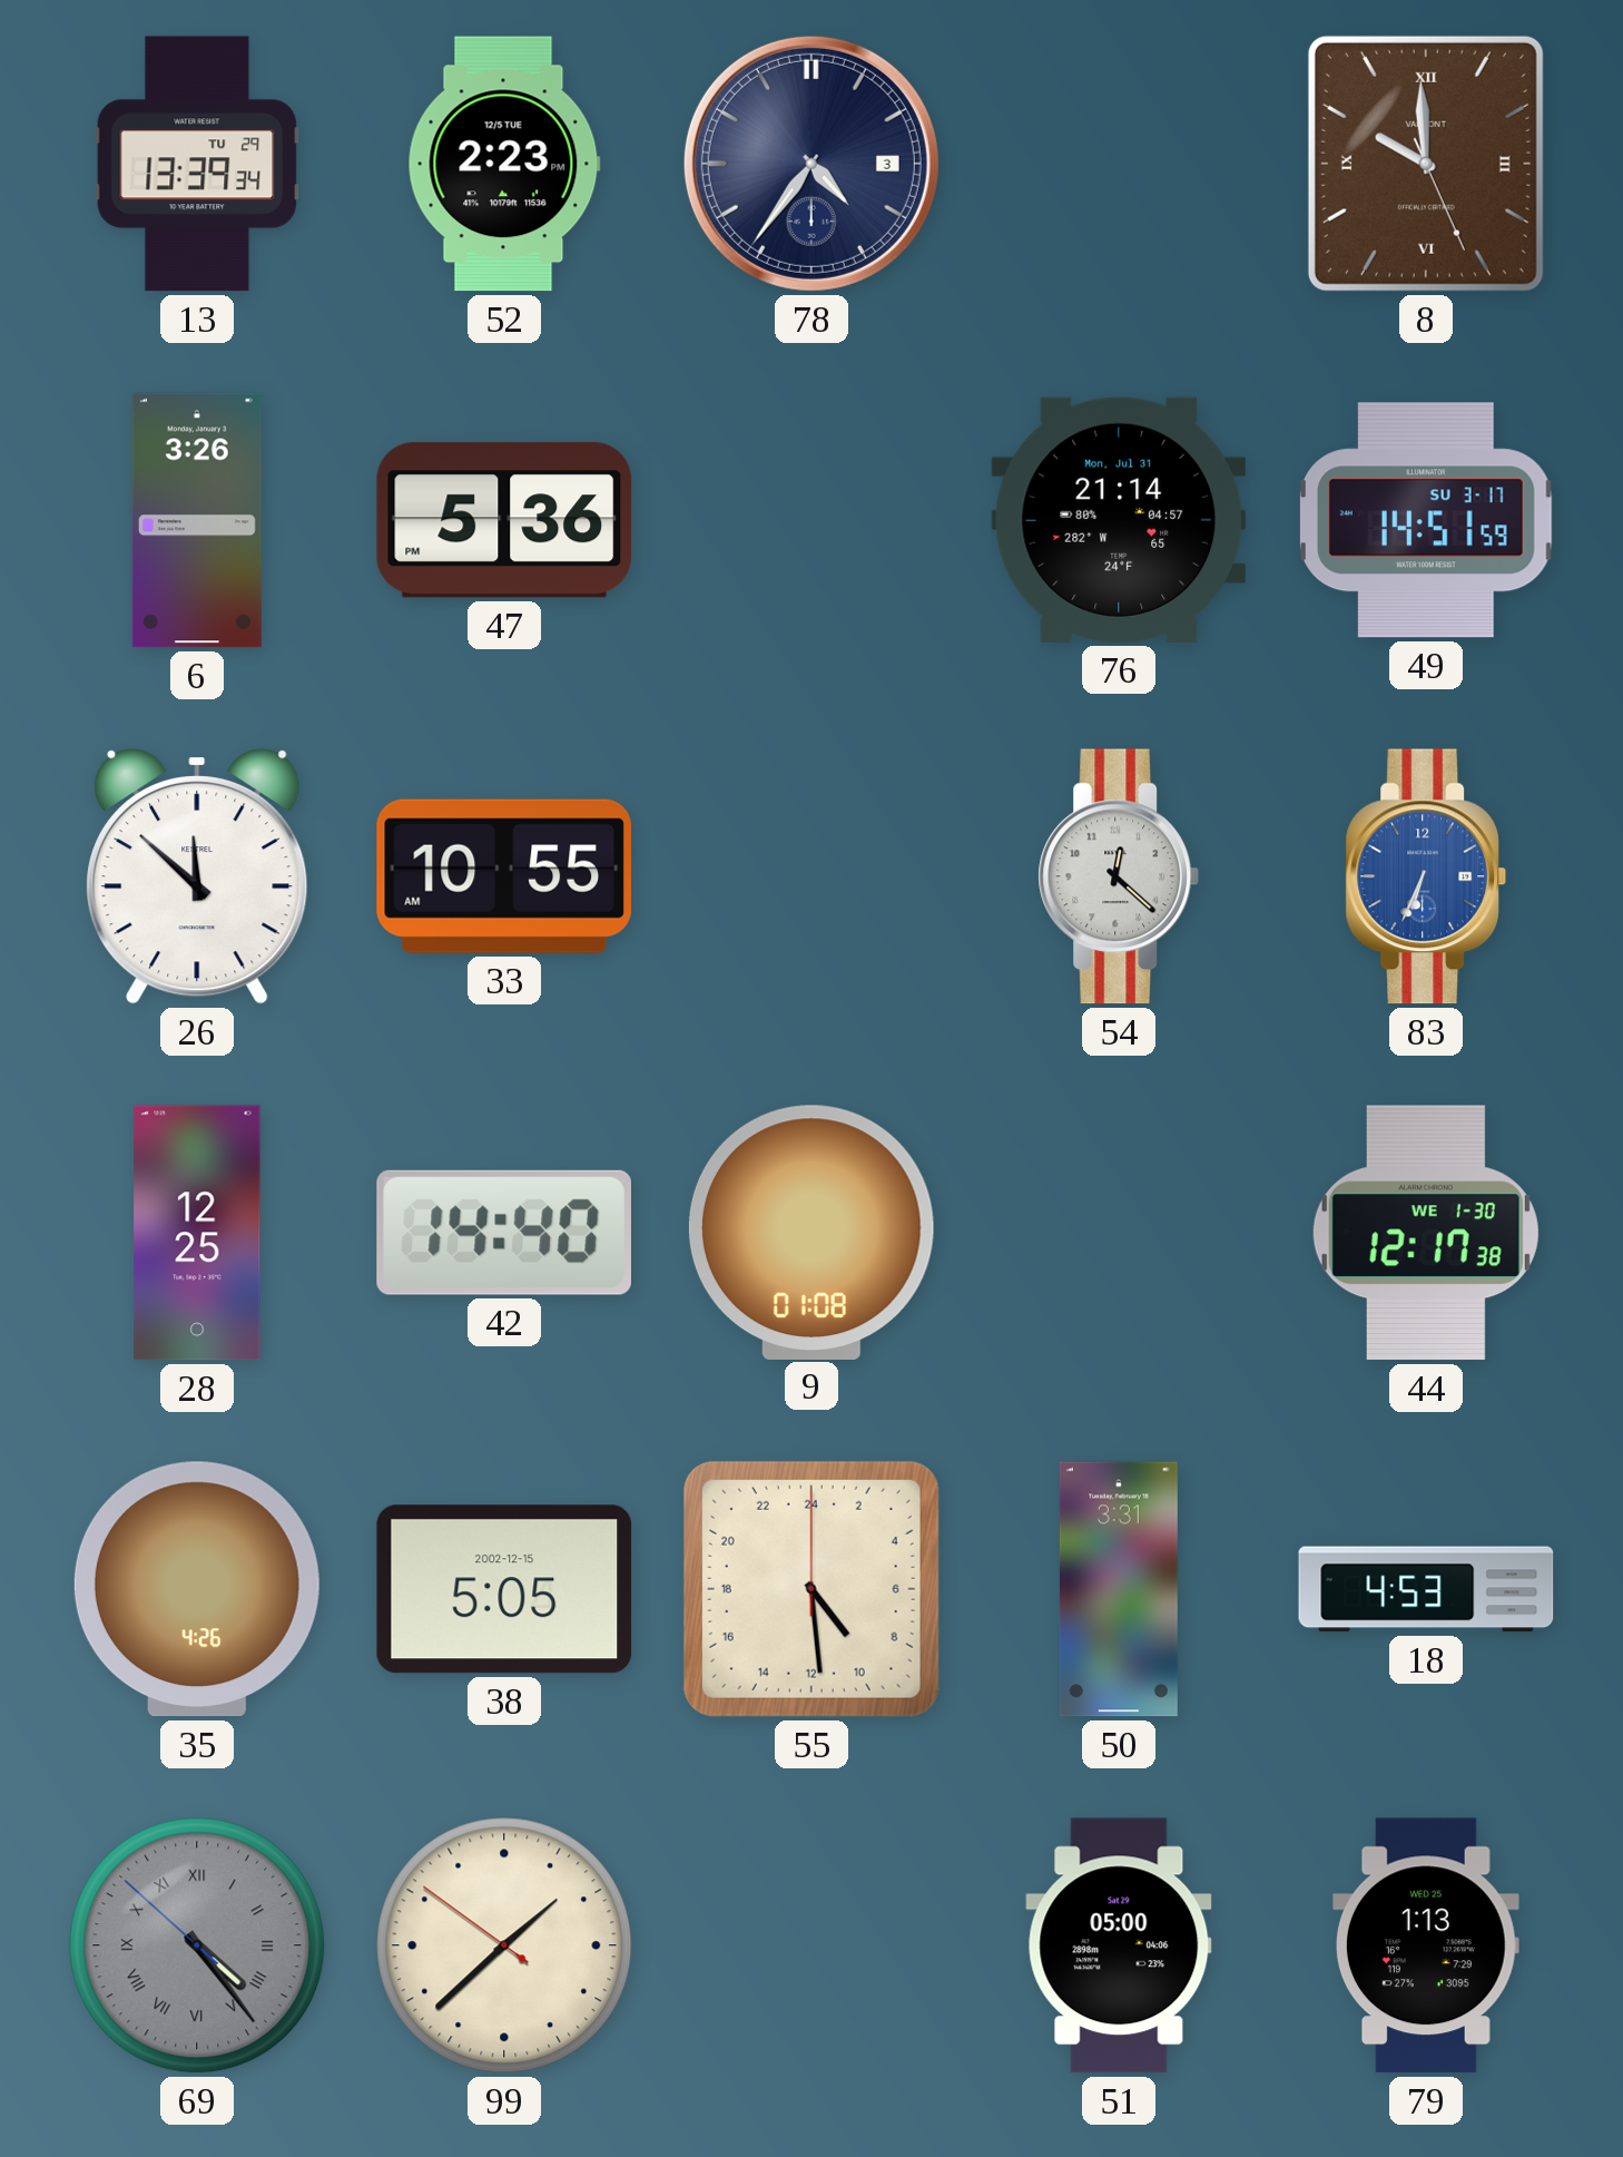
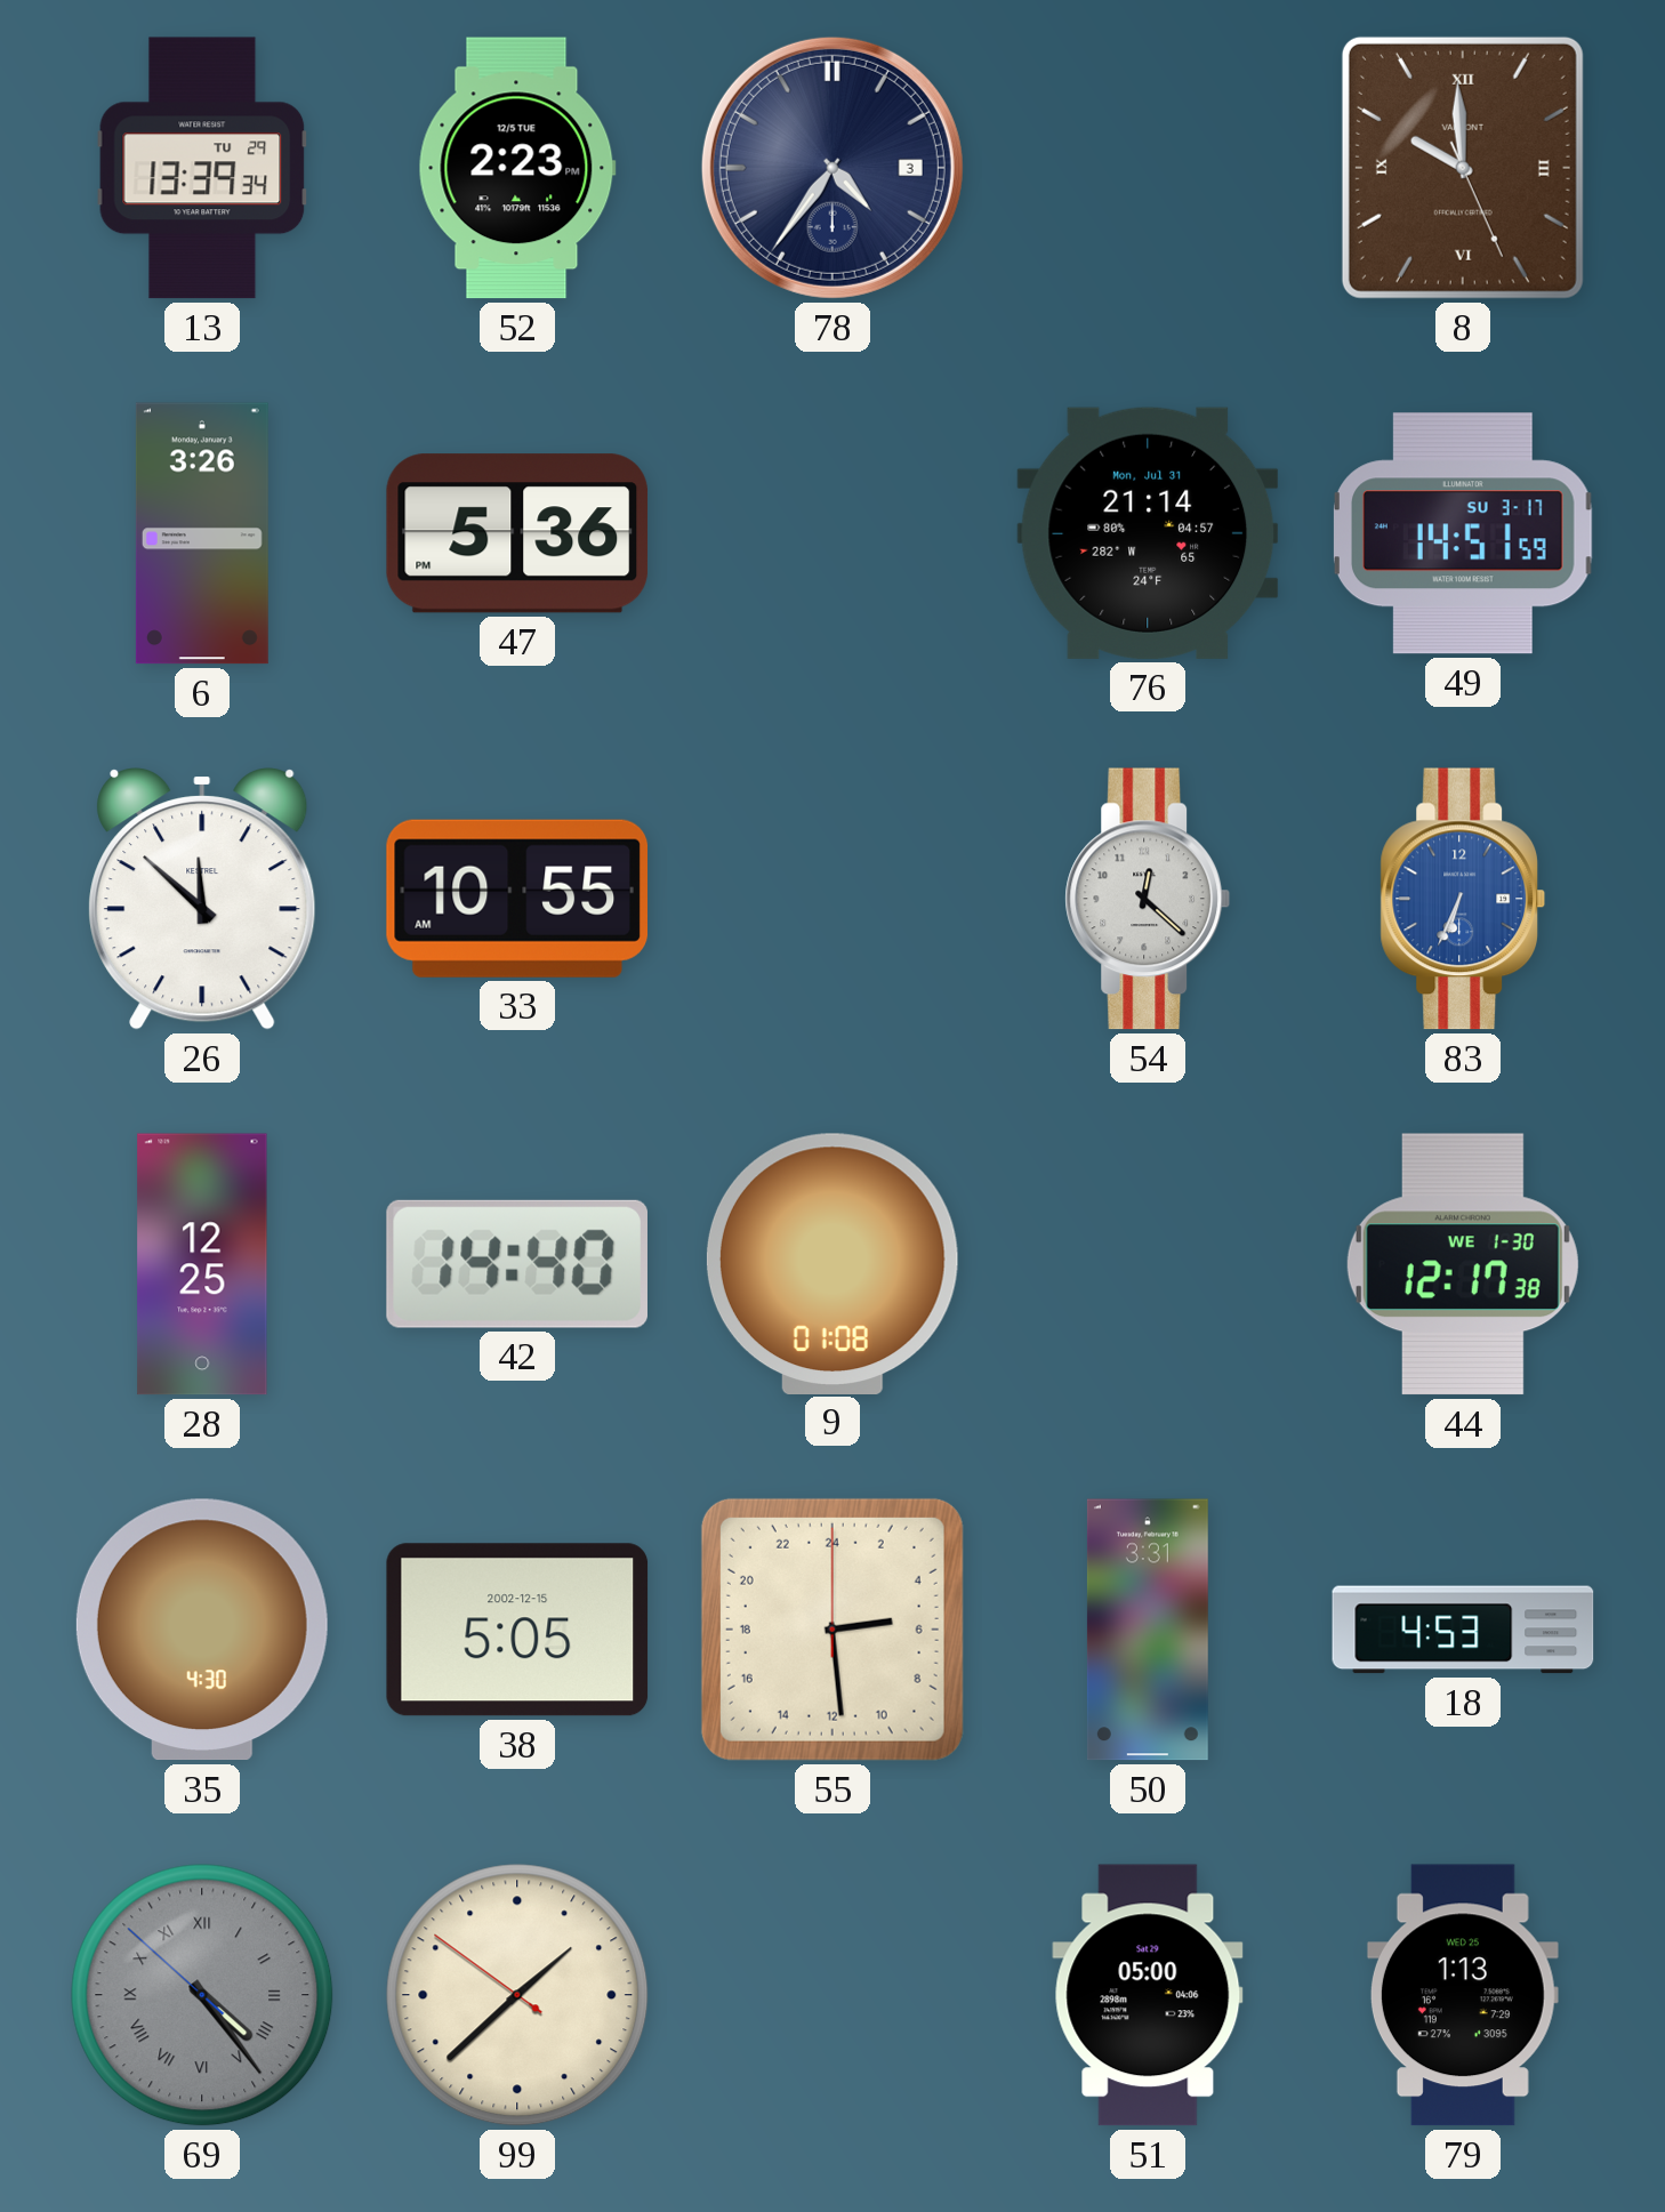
35: 4:26 -> 4:30 (202, 1630)
55: 9:29 -> 5:29 (832, 1630)
